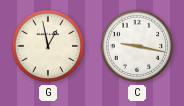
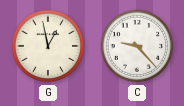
C: 9:17 -> 9:23 (137, 46)
